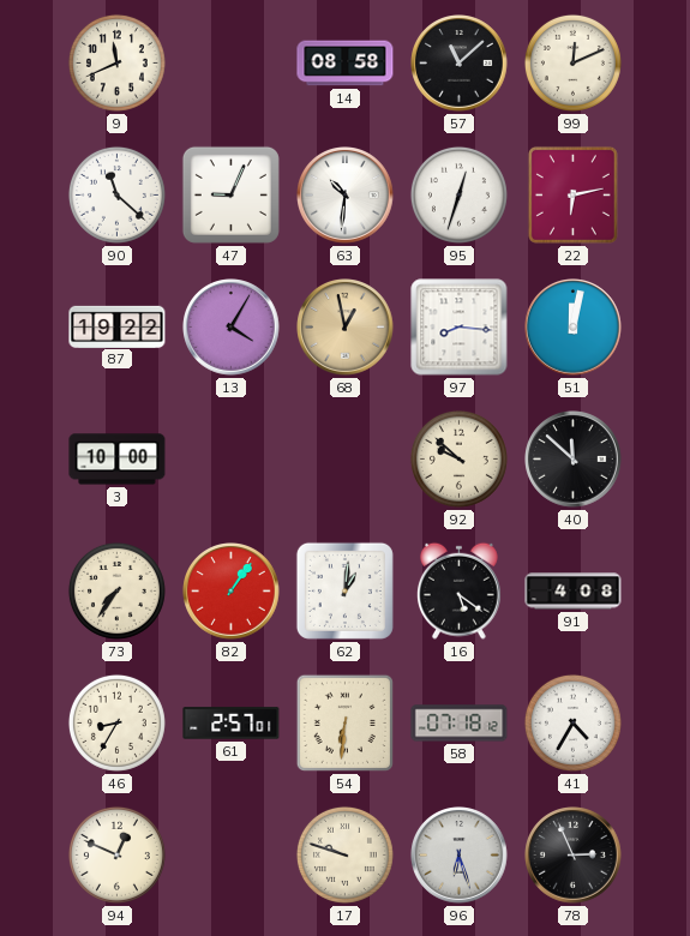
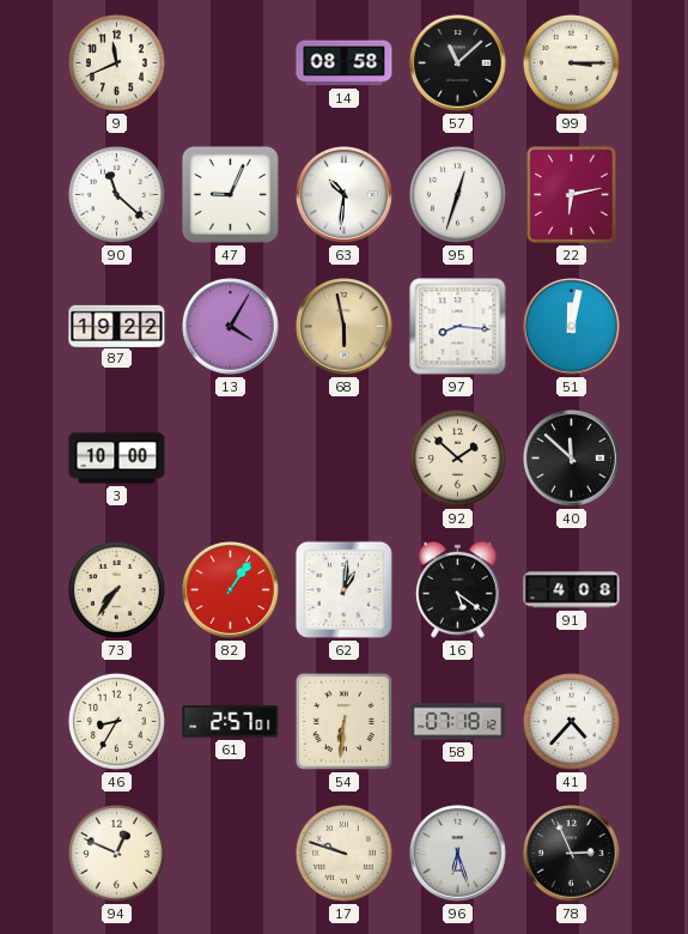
99: 12:11 -> 3:15 (571, 62)
68: 12:58 -> 5:58 (345, 327)
92: 9:52 -> 1:52 (457, 457)
41: 4:35 -> 4:37 (571, 721)
